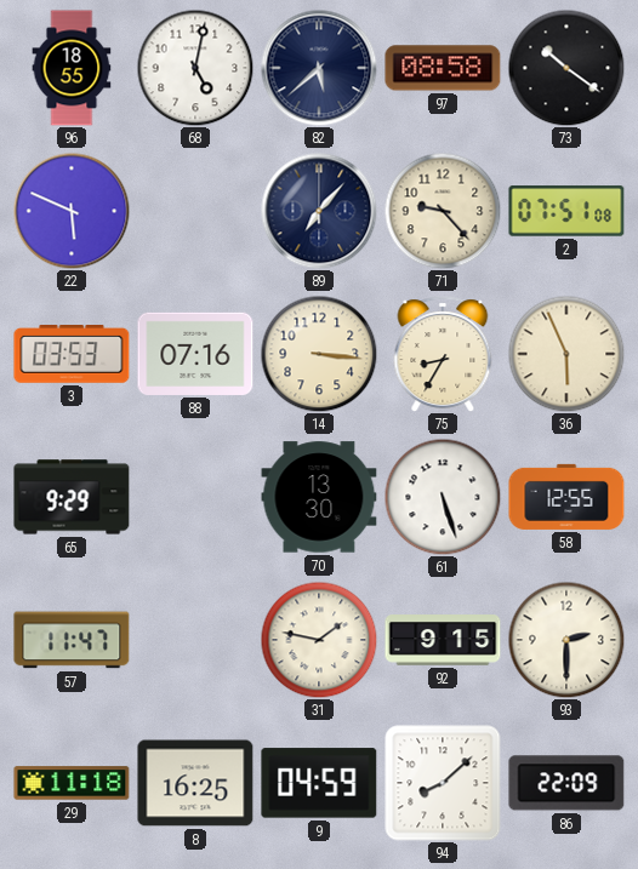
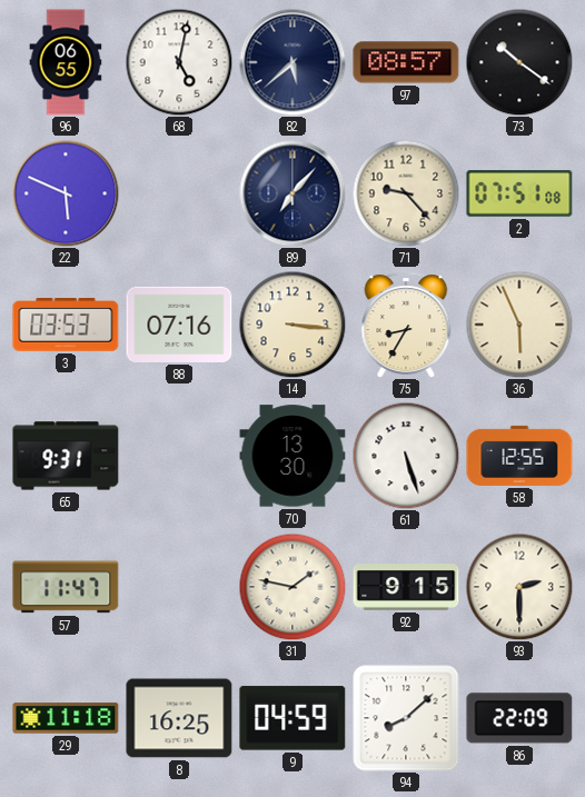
96: 18:55 -> 06:55 (66, 62)
97: 08:58 -> 08:57 (406, 62)
65: 9:29 -> 9:31 (66, 456)
